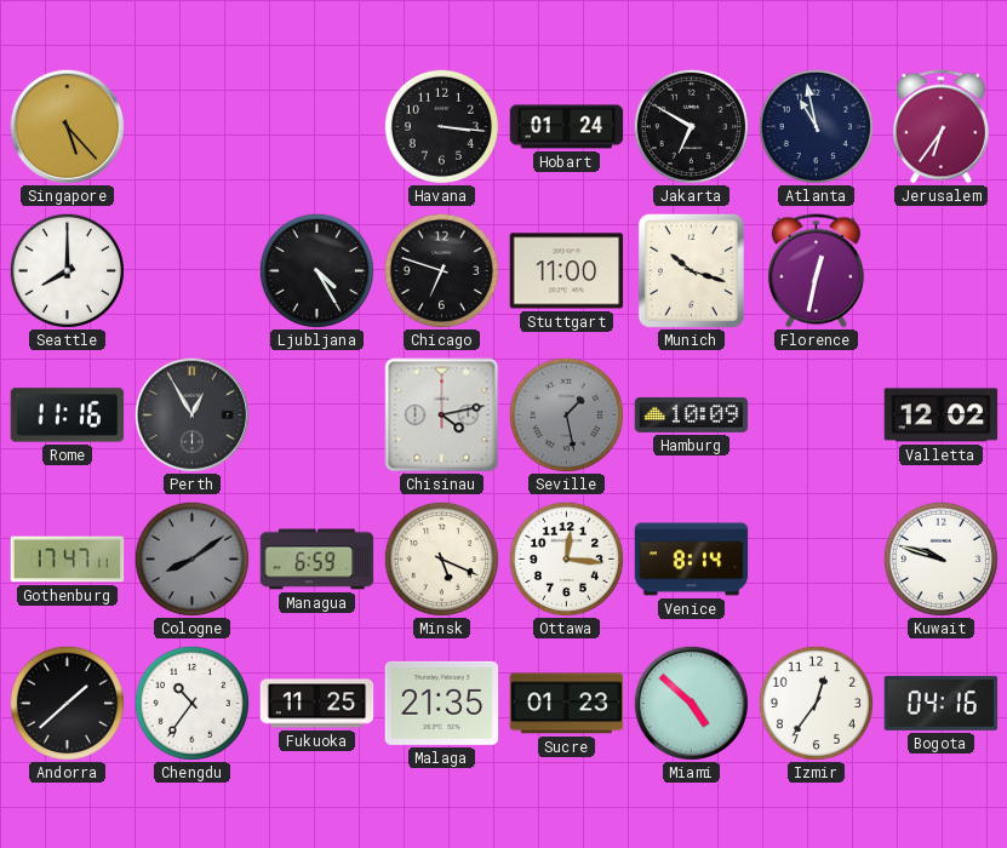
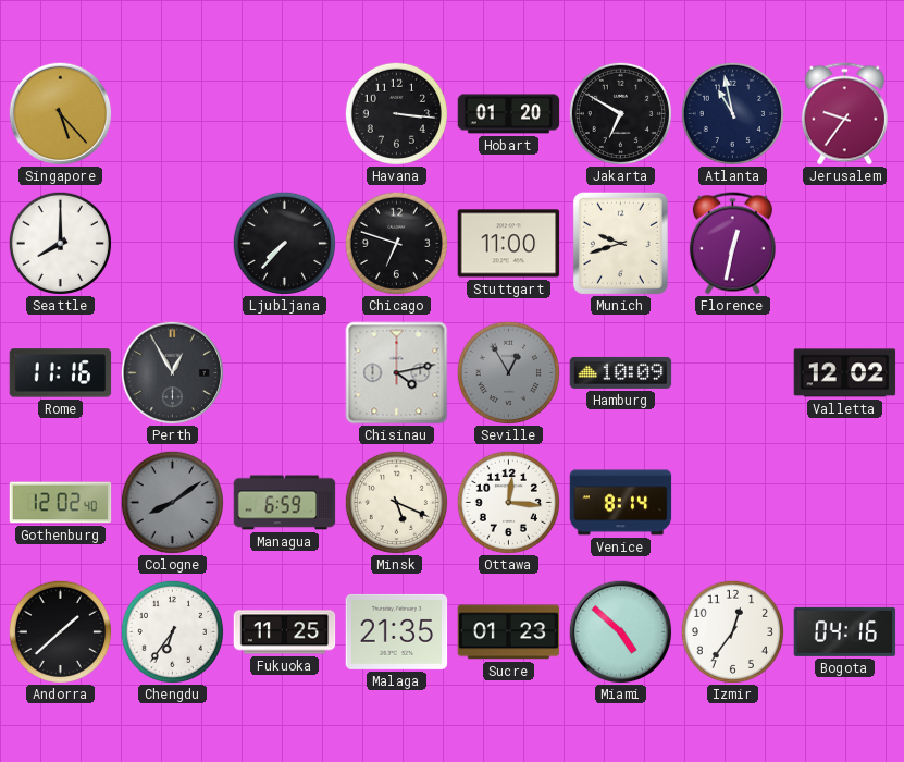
Hobart: 01:24 -> 01:20 (509, 114)
Jerusalem: 6:36 -> 9:36 (844, 114)
Ljubljana: 4:25 -> 7:37 (284, 243)
Munich: 10:18 -> 9:42 (620, 243)
Seville: 1:28 -> 12:55 (508, 372)
Gothenburg: 17:47 -> 12:02 (61, 503)
Kuwait: 9:48 -> none (940, 558)
Chengdu: 10:36 -> 6:36 (172, 631)
